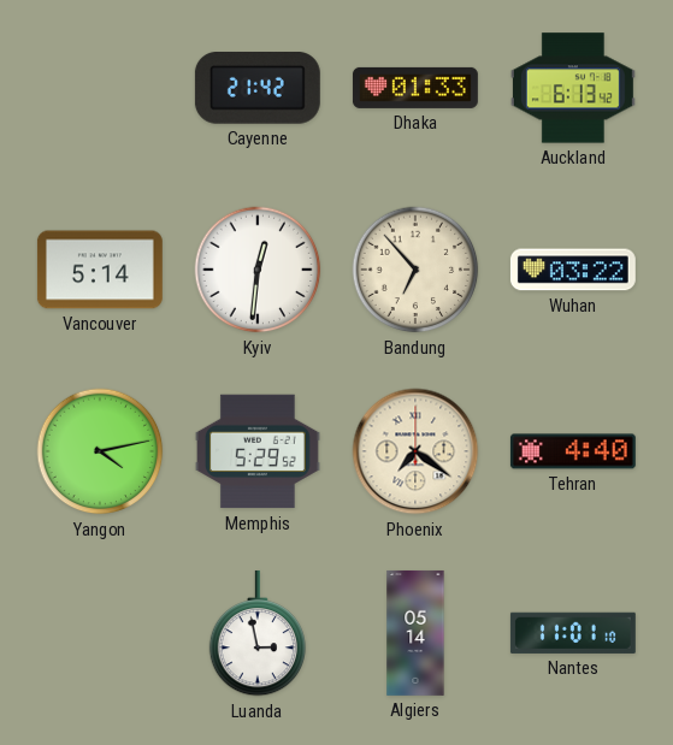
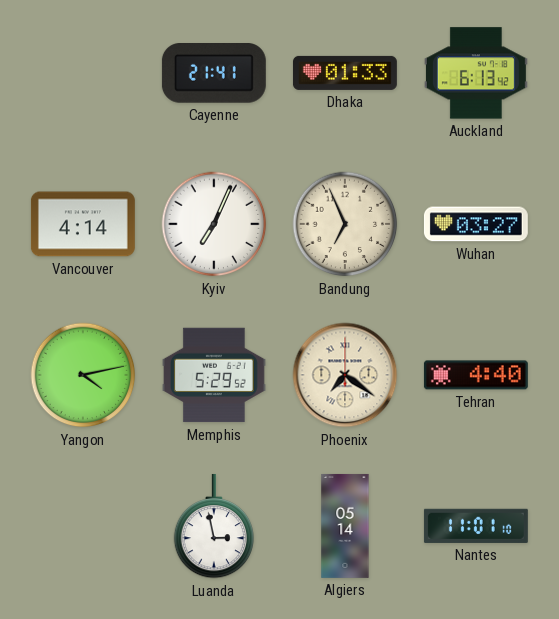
Cayenne: 21:42 -> 21:41 (214, 73)
Vancouver: 5:14 -> 4:14 (83, 224)
Kyiv: 12:31 -> 7:04 (214, 224)
Bandung: 6:53 -> 6:56 (345, 224)
Wuhan: 03:22 -> 03:27 (476, 224)
